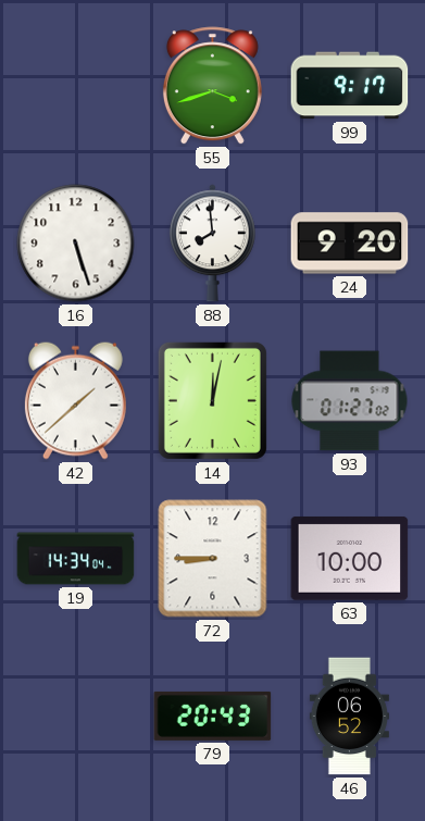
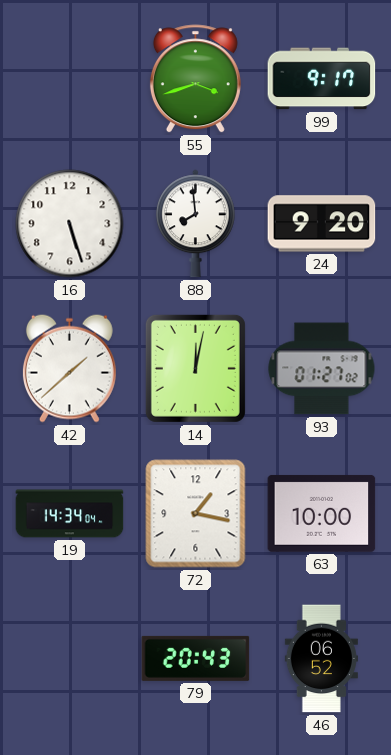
72: 8:45 -> 1:17 (196, 514)
